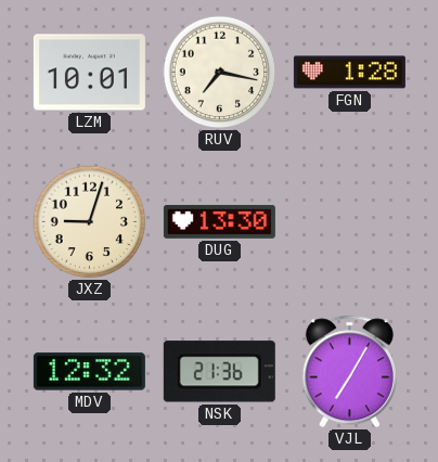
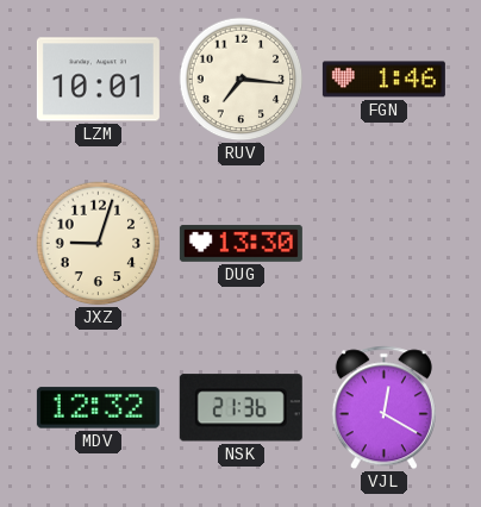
RUV: 7:17 -> 7:16 (242, 80)
FGN: 1:28 -> 1:46 (383, 80)
VJL: 7:05 -> 12:20 (383, 408)
